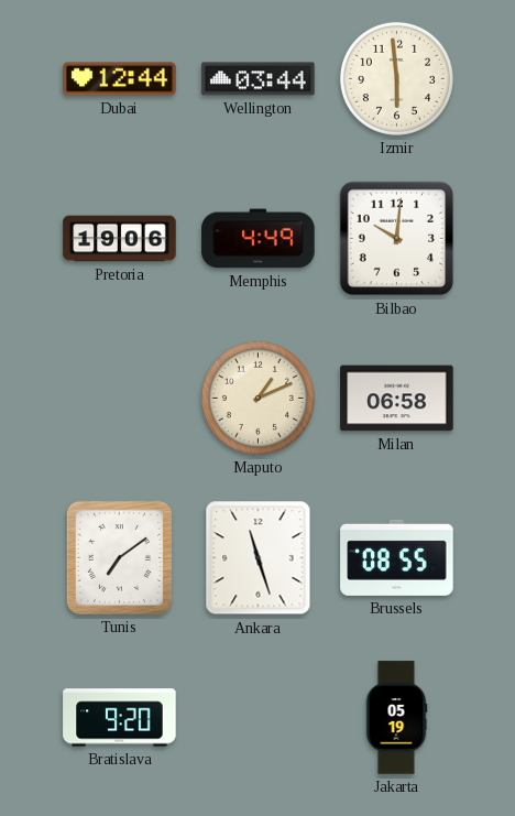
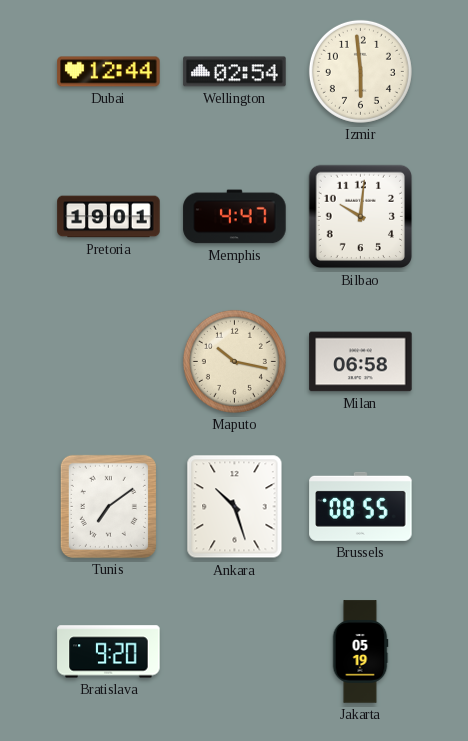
Wellington: 03:44 -> 02:54 (235, 72)
Pretoria: 19:06 -> 19:01 (109, 217)
Memphis: 4:49 -> 4:47 (235, 217)
Maputo: 1:11 -> 10:17 (234, 361)
Ankara: 11:27 -> 10:27 (235, 507)
